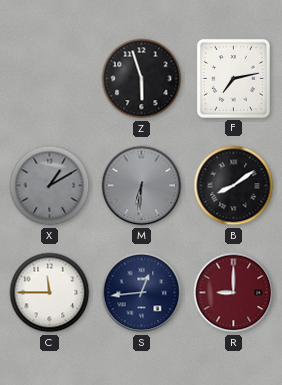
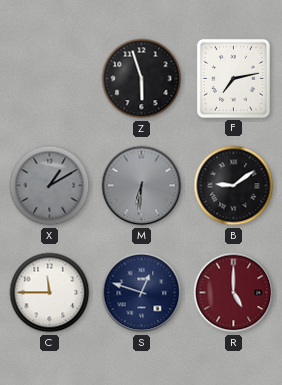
B: 8:09 -> 9:09 (234, 186)
S: 12:44 -> 12:48 (142, 293)
R: 9:00 -> 5:00 (234, 293)
